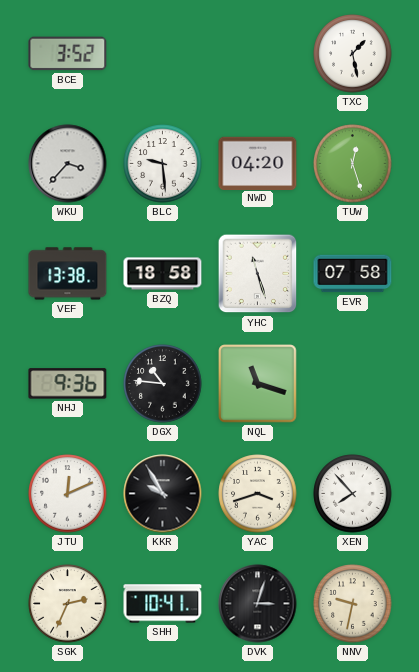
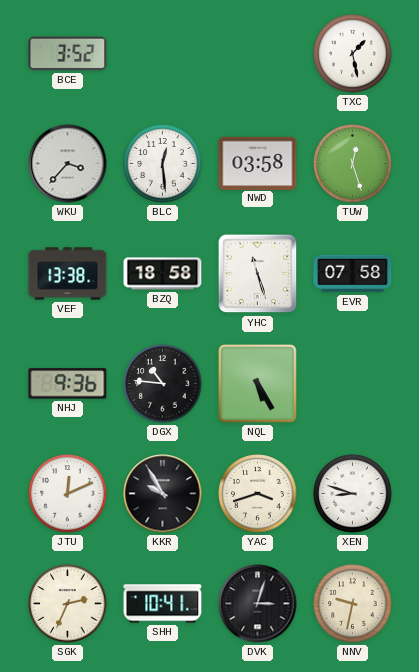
BLC: 9:29 -> 12:29 (163, 164)
NWD: 04:20 -> 03:58 (258, 163)
NQL: 11:18 -> 5:25 (258, 384)
XEN: 7:53 -> 8:48 (353, 494)
